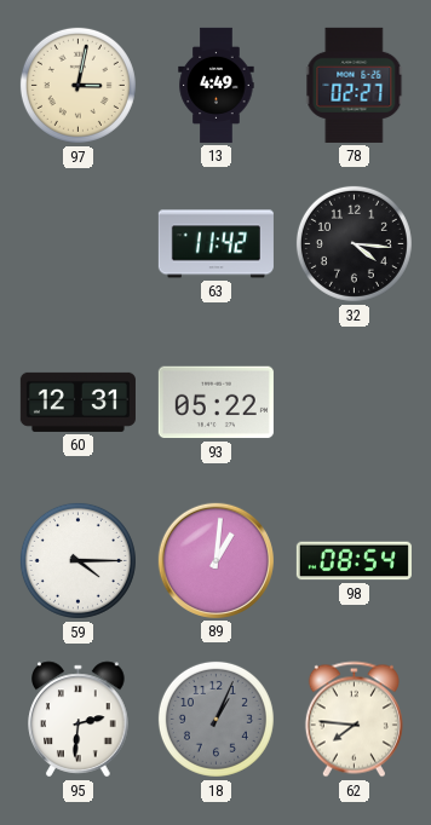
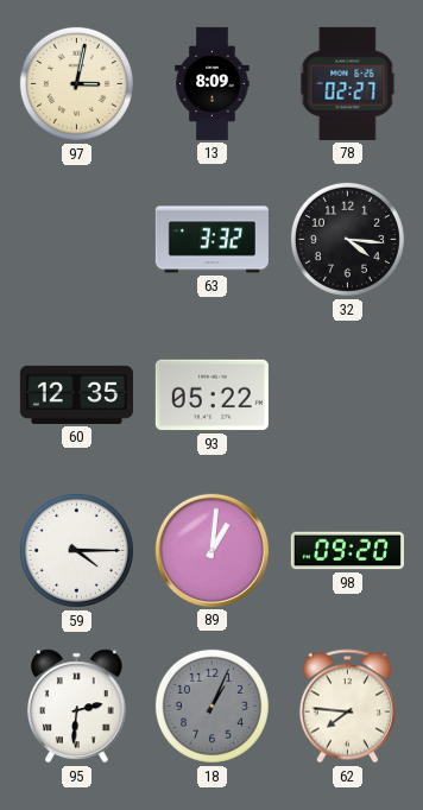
13: 4:49 -> 8:09 (213, 83)
63: 11:42 -> 3:32 (211, 240)
60: 12:31 -> 12:35 (76, 394)
98: 08:54 -> 09:20 (347, 551)
